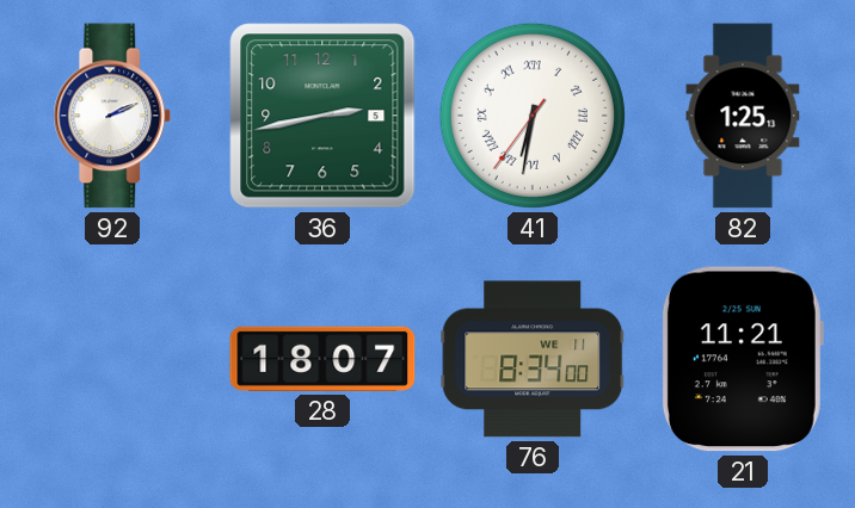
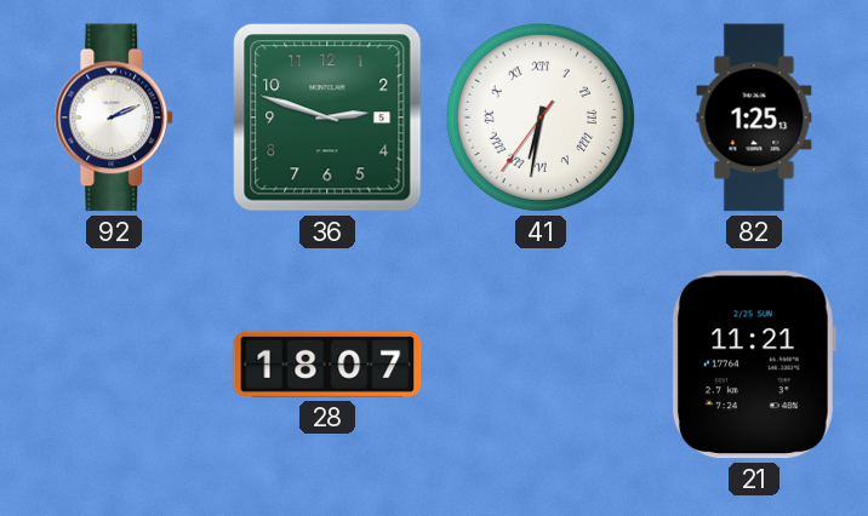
36: 2:43 -> 2:48 (327, 117)
76: 8:34 -> none (533, 359)
